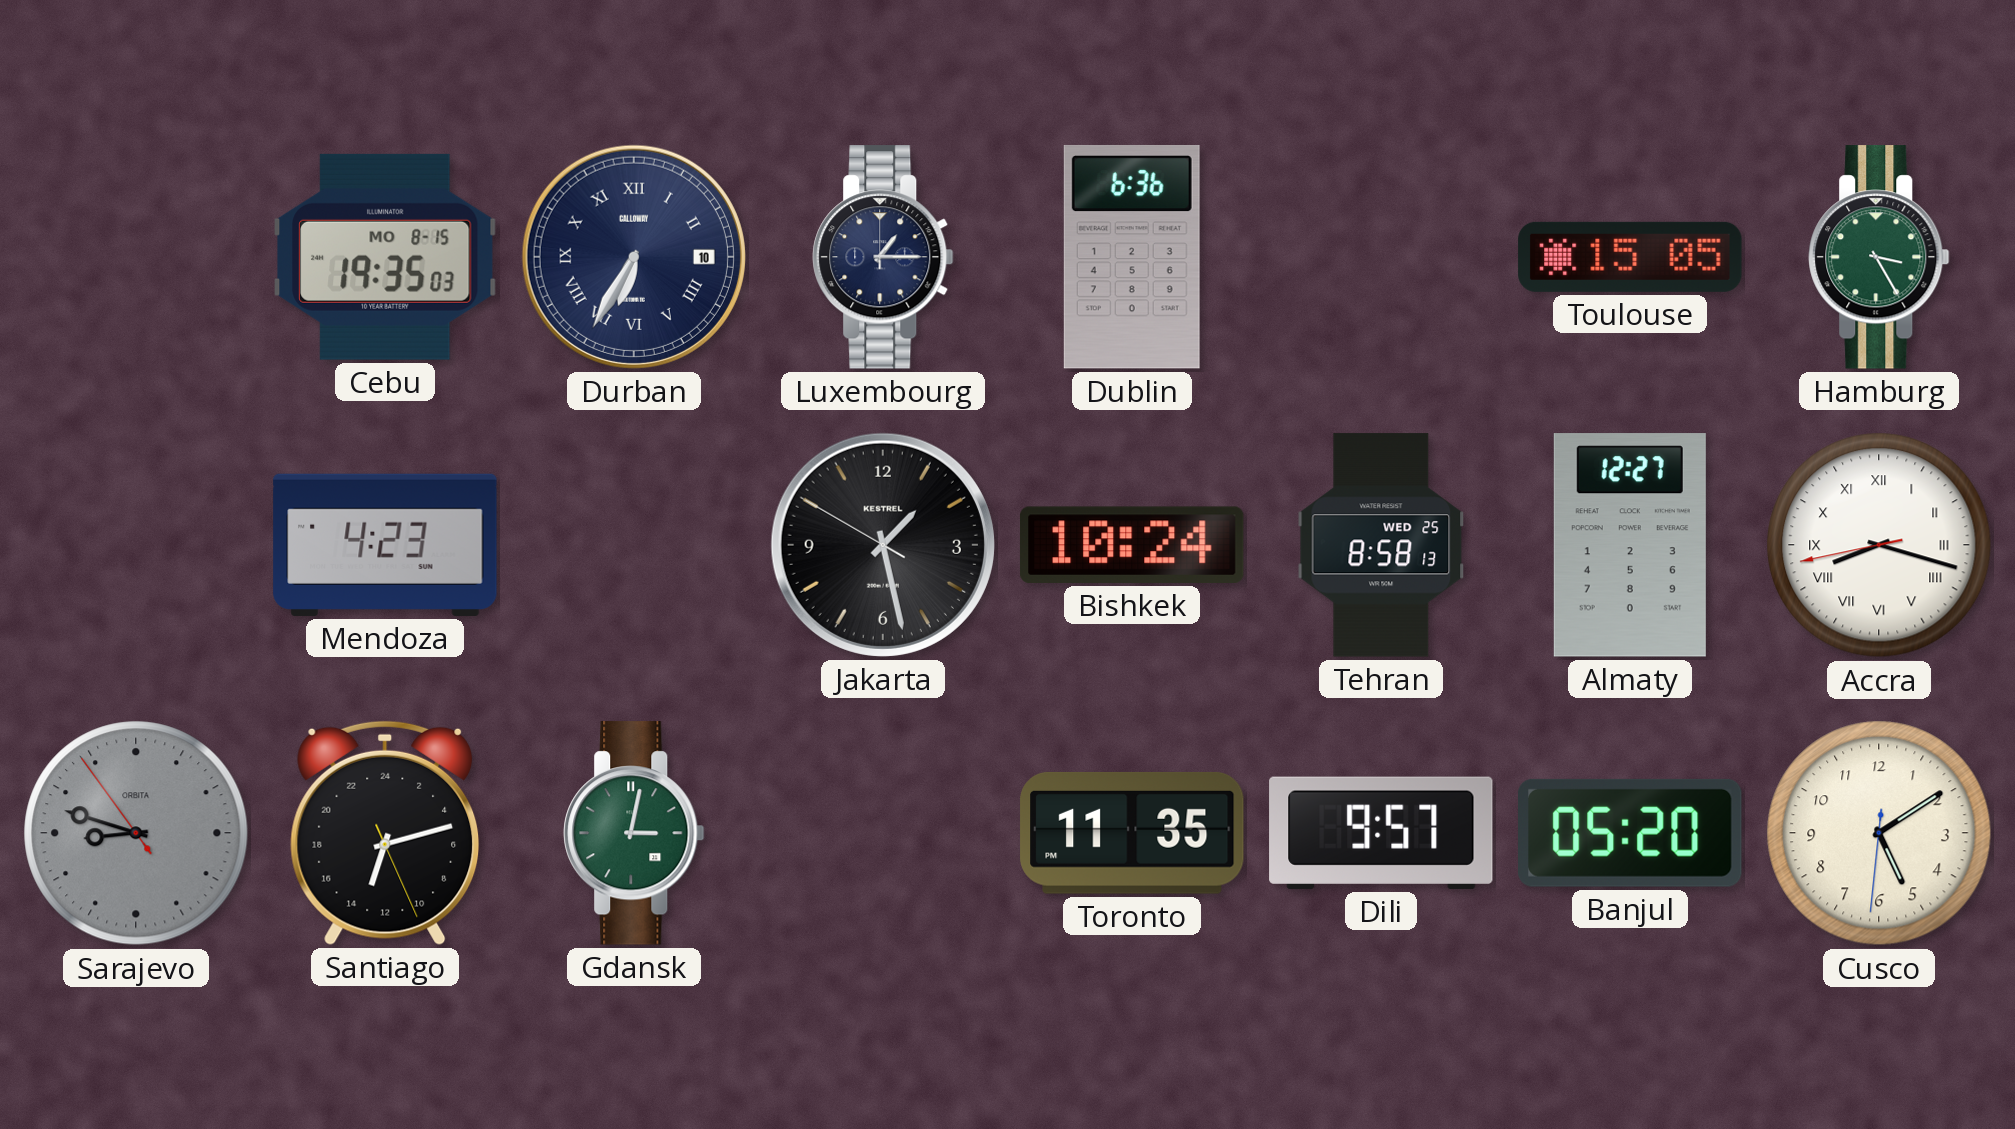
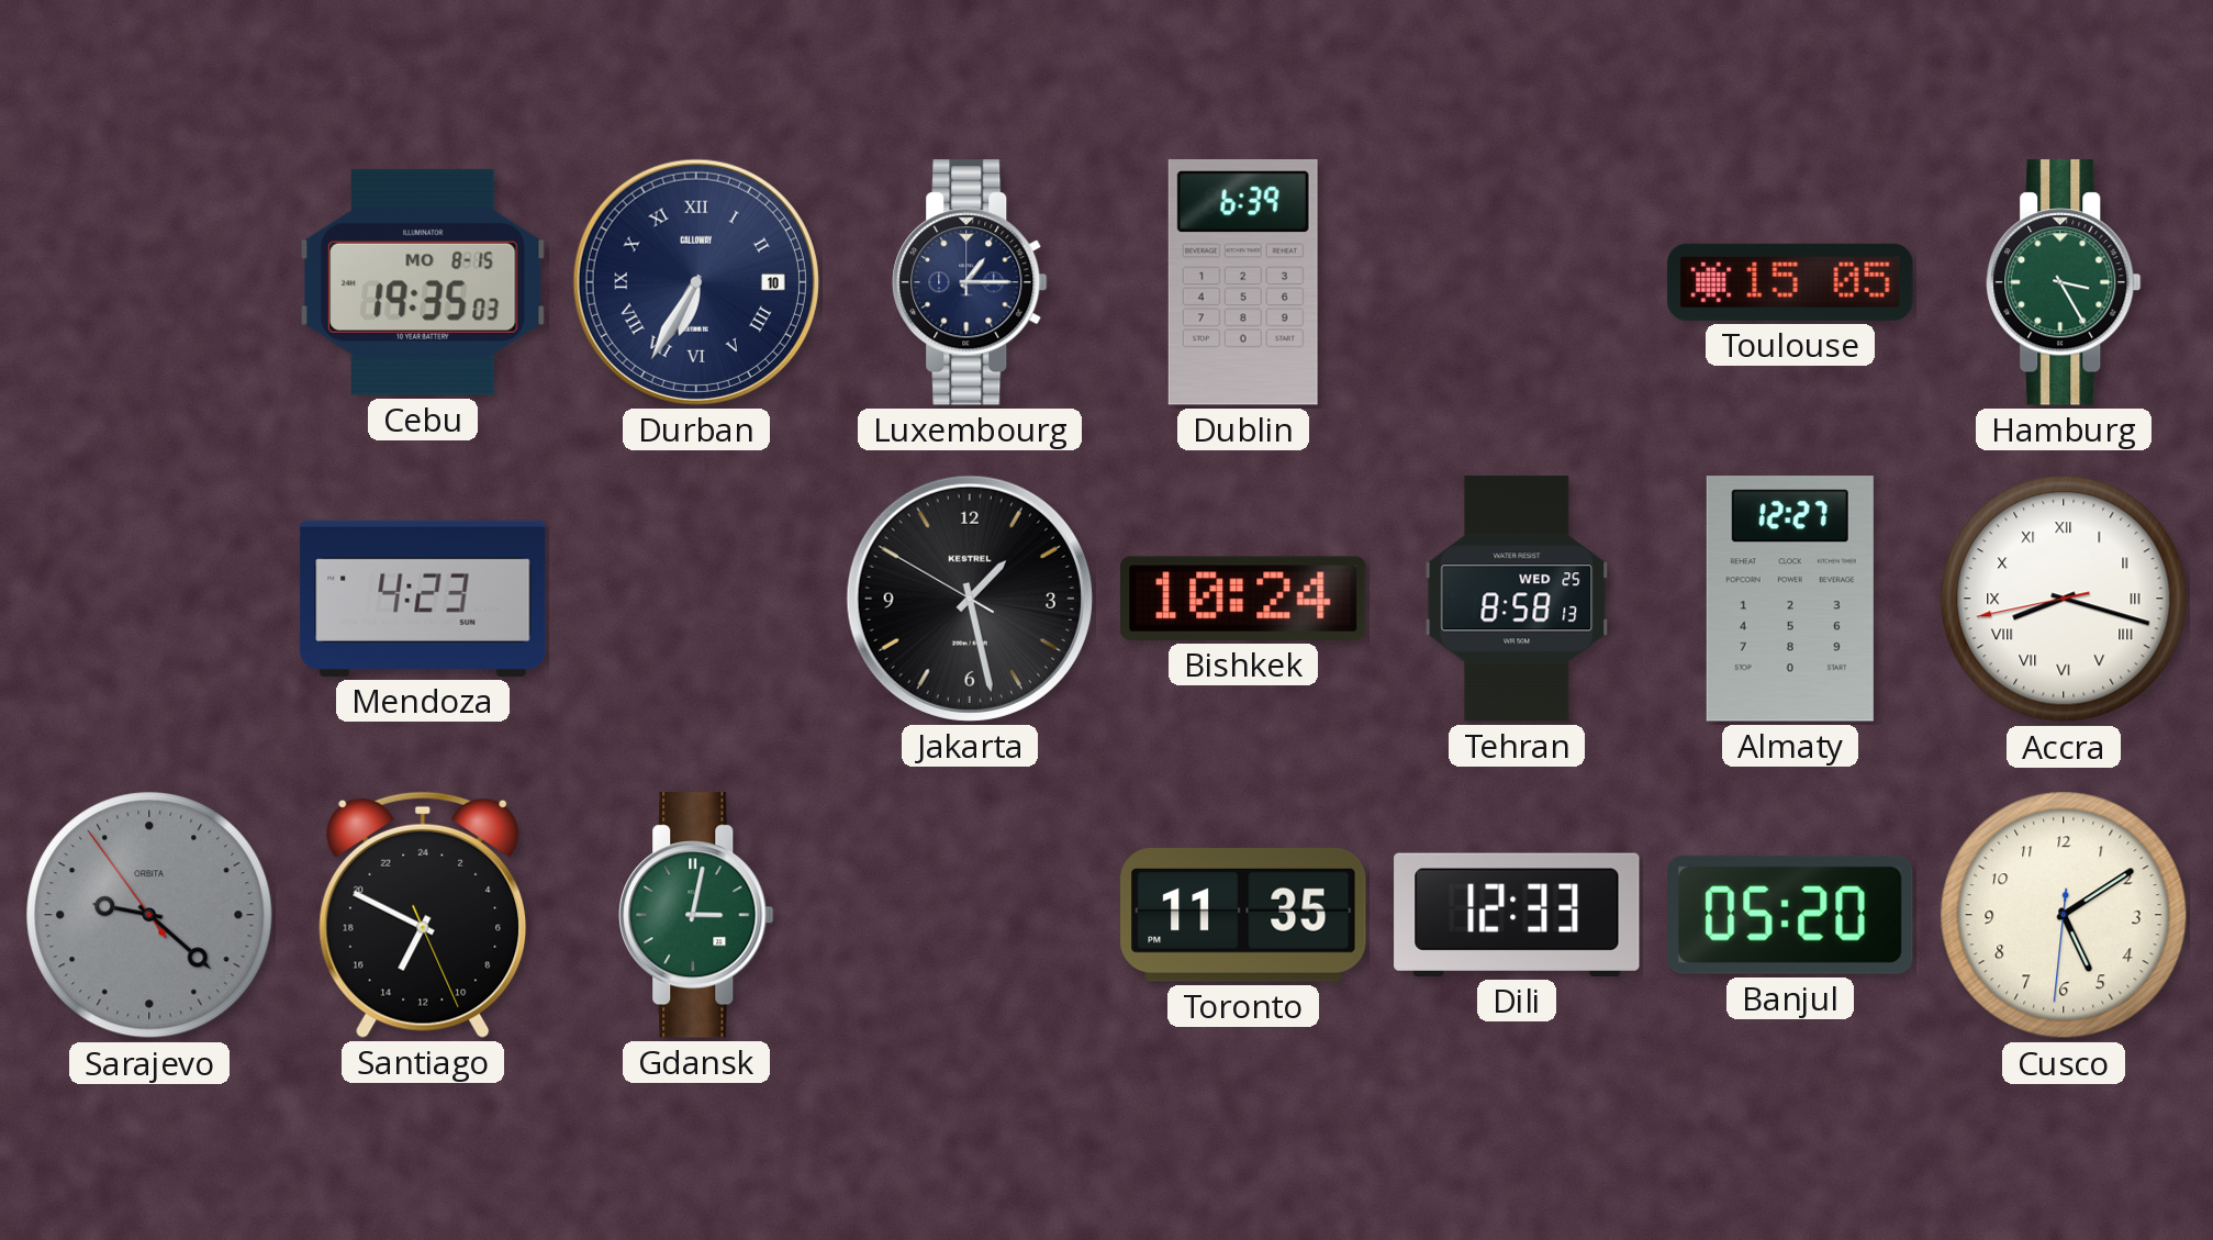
Dublin: 6:36 -> 6:39 (1243, 282)
Sarajevo: 8:47 -> 9:21 (149, 915)
Santiago: 13:12 -> 13:49 (423, 915)
Dili: 9:57 -> 12:33 (1517, 915)
